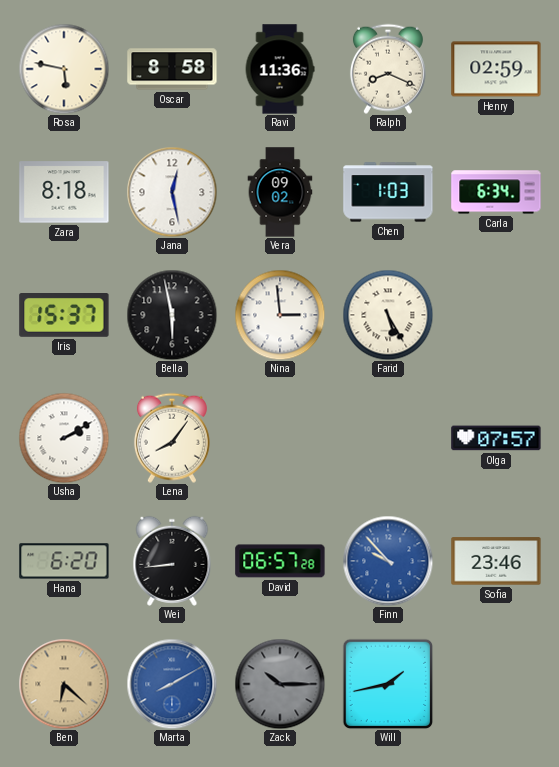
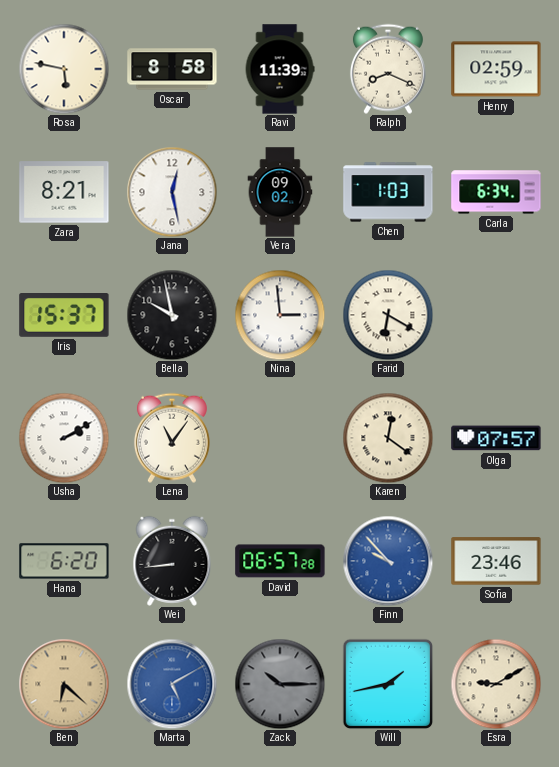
Ravi: 11:36 -> 11:39 (280, 69)
Zara: 8:18 -> 8:21 (64, 192)
Bella: 5:58 -> 9:58 (172, 315)
Farid: 5:25 -> 6:20 (388, 315)
Lena: 8:06 -> 11:06 (172, 438)
Karen: none -> 12:21 (388, 438)
Marta: 8:10 -> 5:10 (172, 684)
Esra: none -> 9:10 (496, 684)
